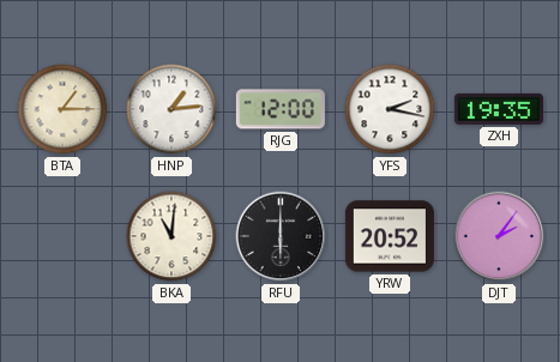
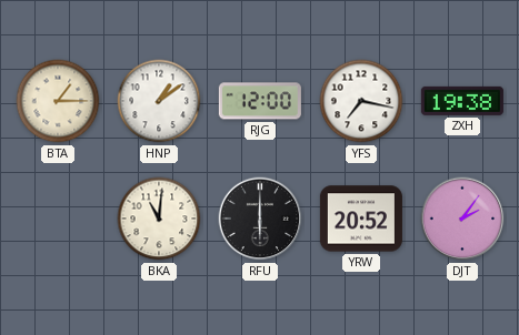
HNP: 1:14 -> 1:09 (159, 101)
YFS: 2:17 -> 7:17 (361, 101)
ZXH: 19:35 -> 19:38 (462, 101)
